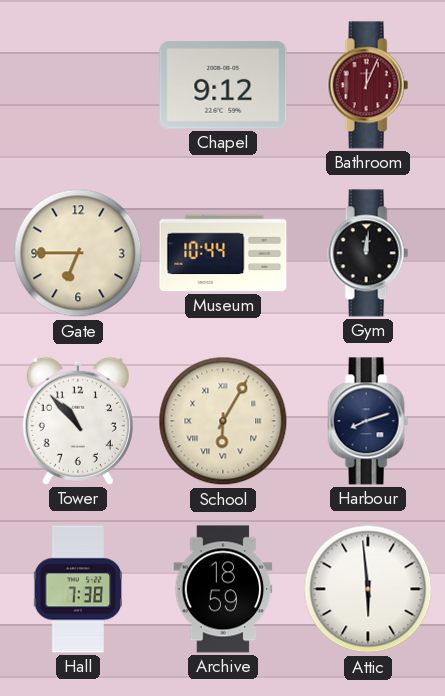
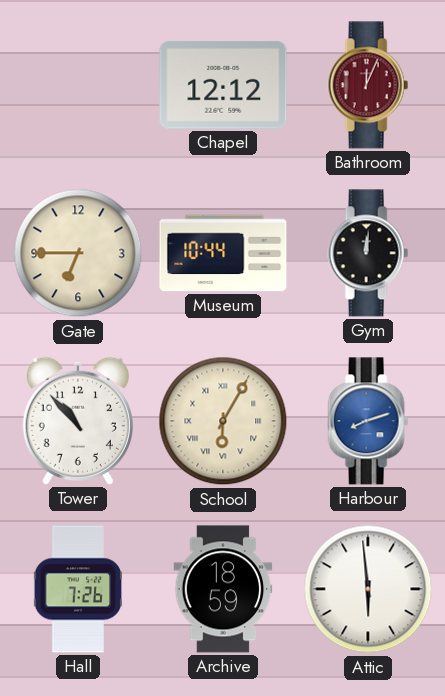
Chapel: 9:12 -> 12:12 (223, 85)
Harbour dial: navy -> blue (368, 421)
Hall: 7:38 -> 7:26 (78, 589)
